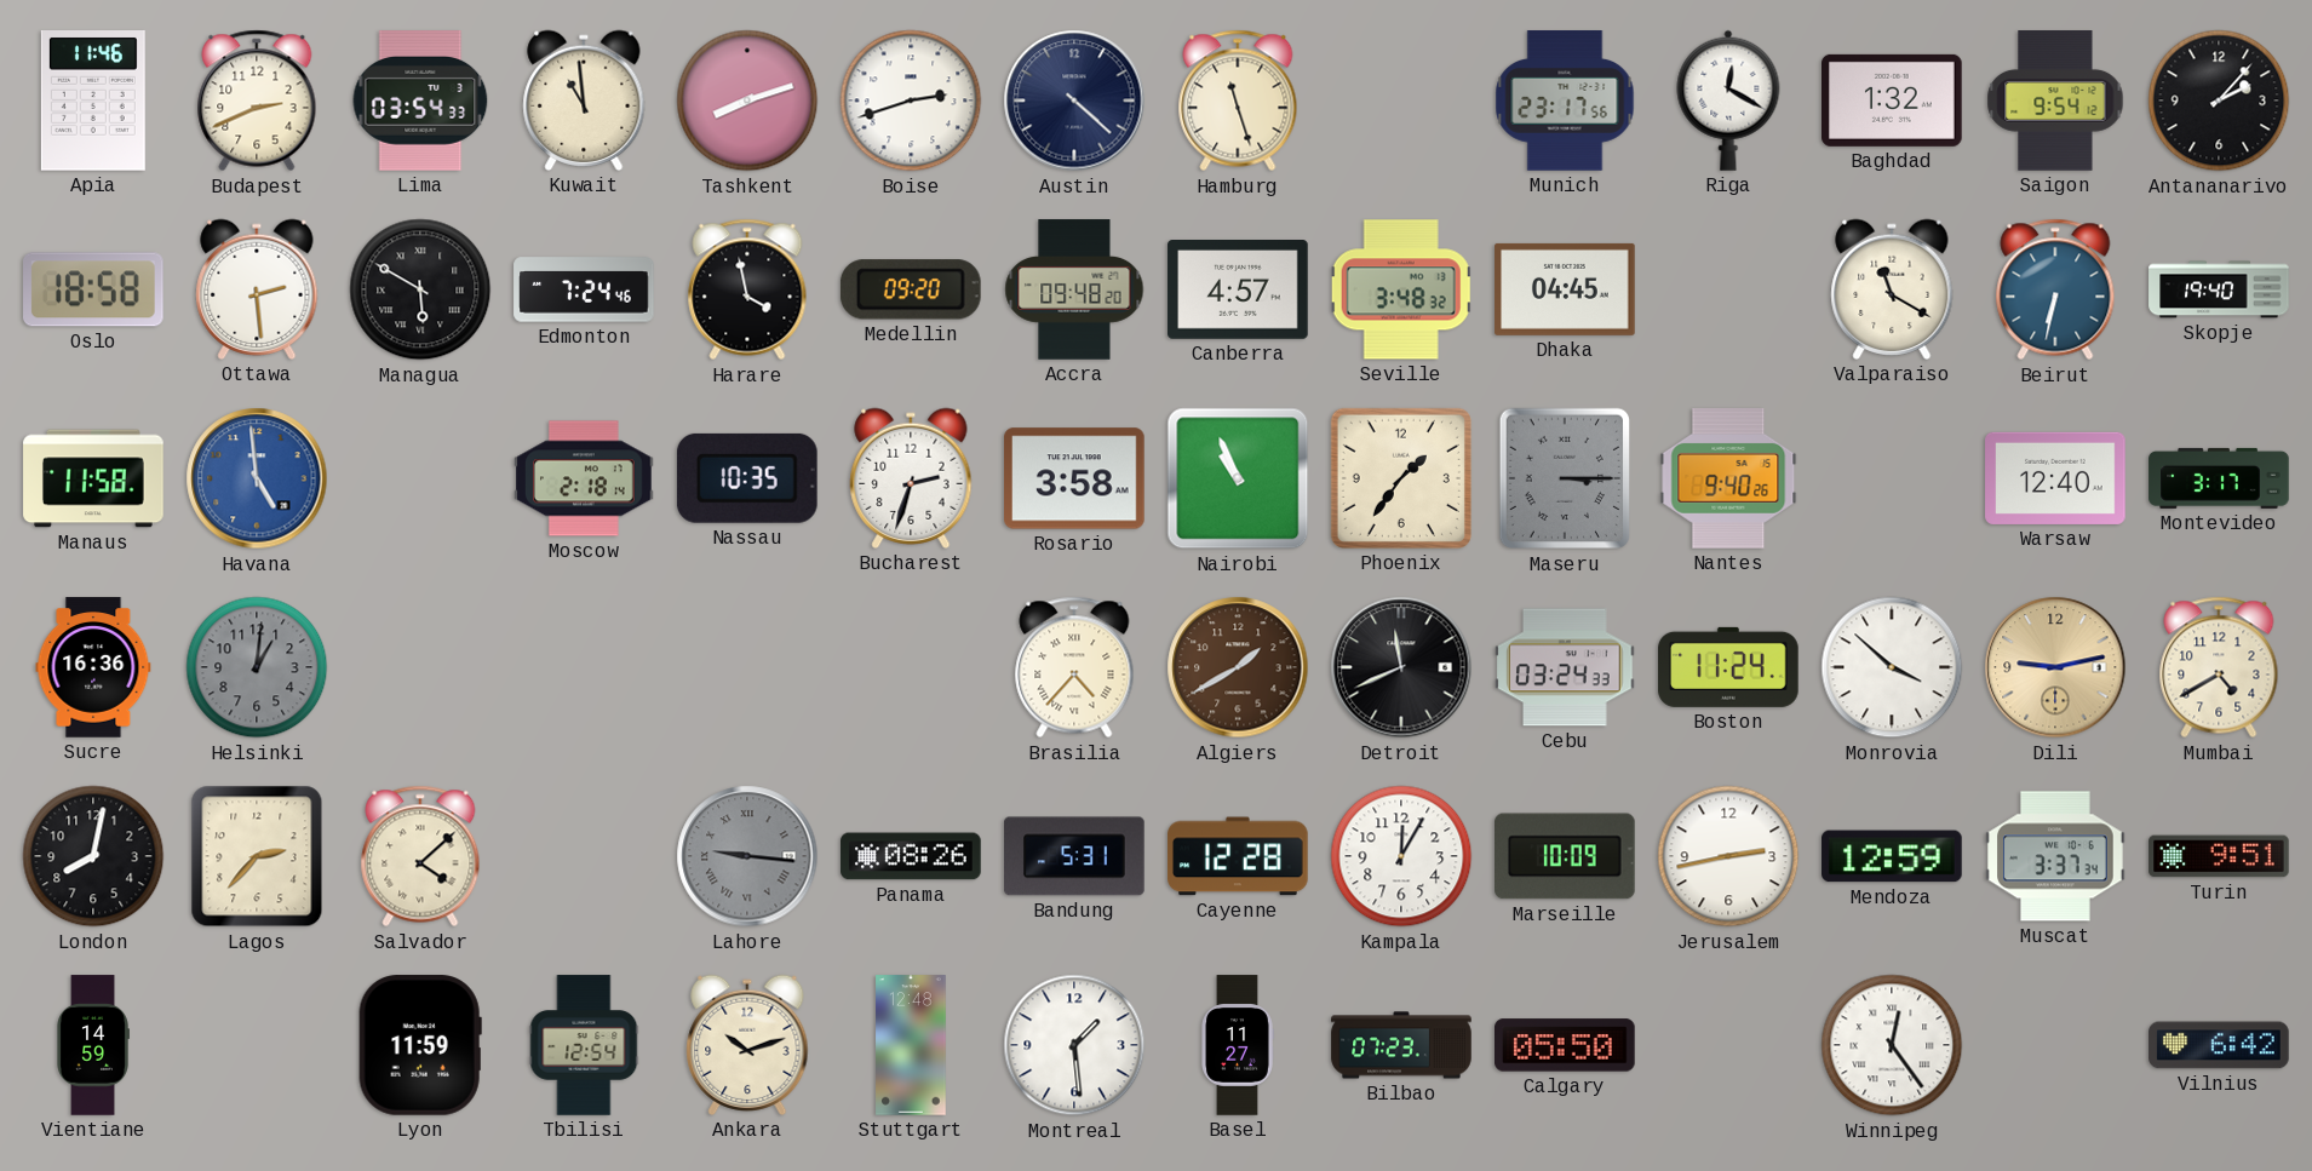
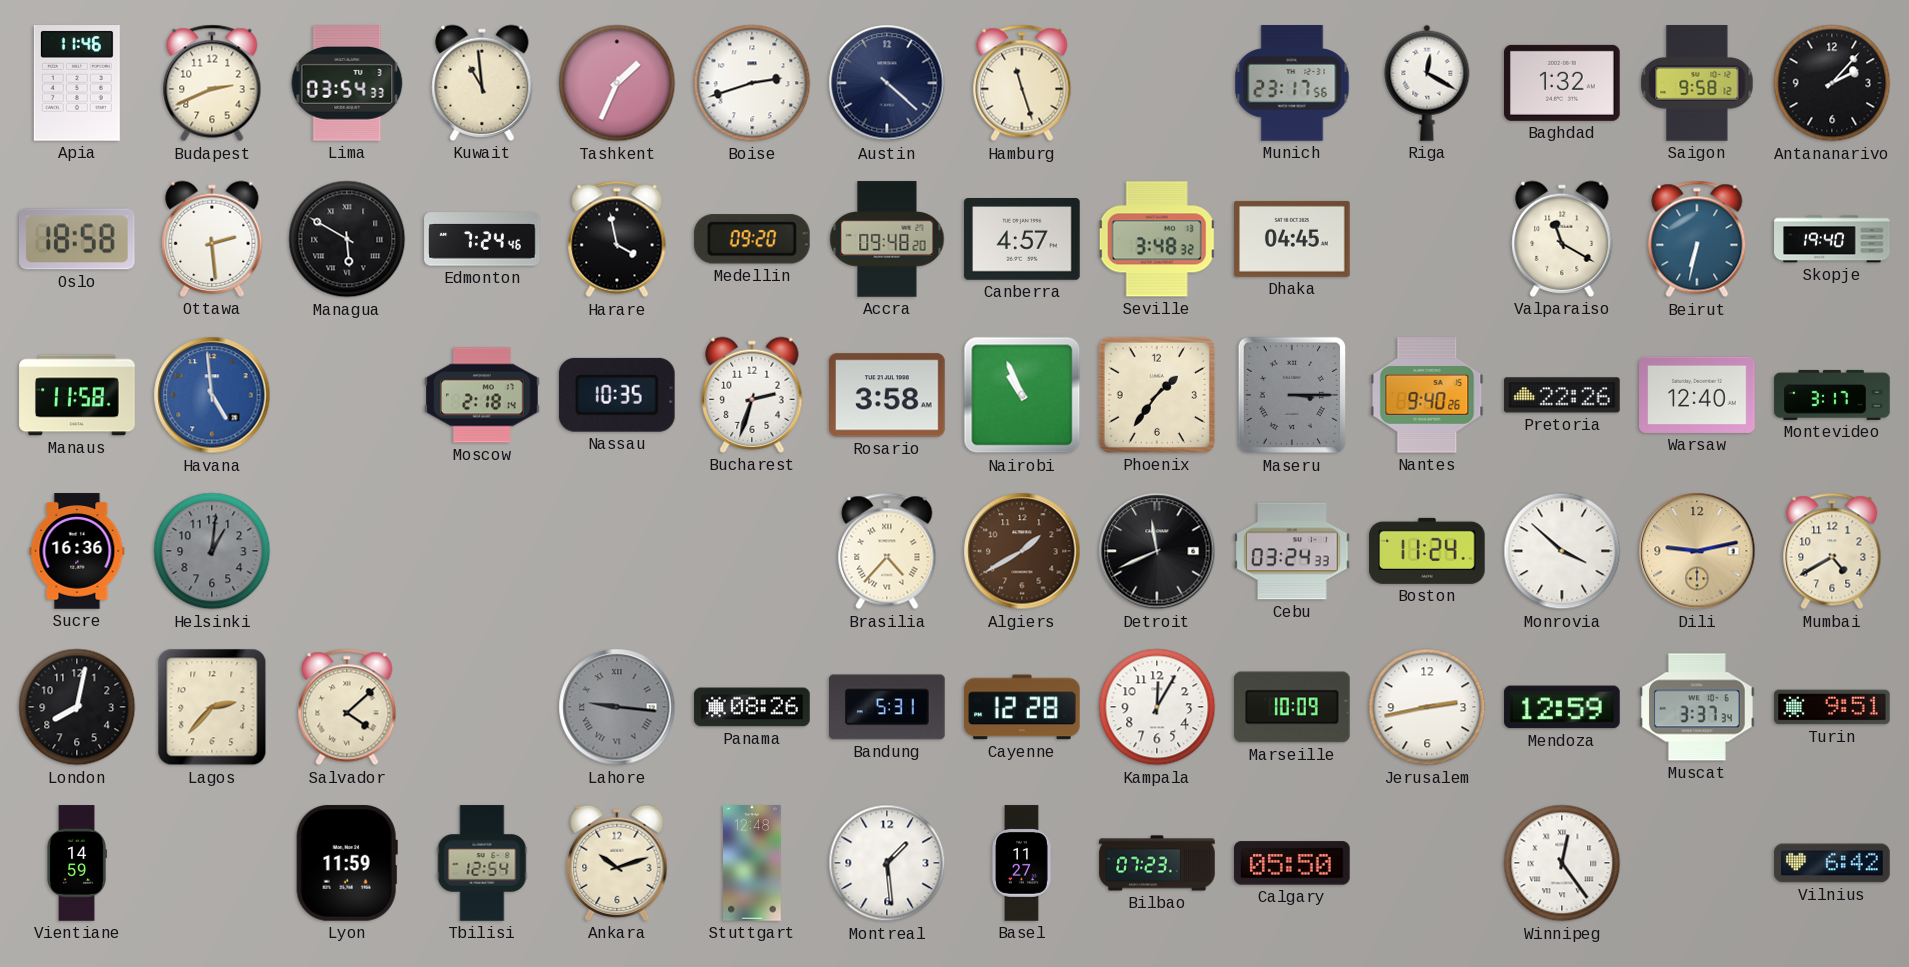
Tashkent: 8:12 -> 1:34 (617, 83)
Saigon: 9:54 -> 9:58 (1697, 83)
Pretoria: none -> 22:26 (1562, 395)
